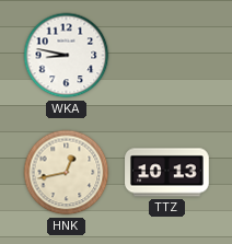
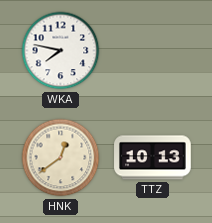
WKA: 8:47 -> 7:47 (61, 51)
HNK: 12:43 -> 12:39 (61, 158)
